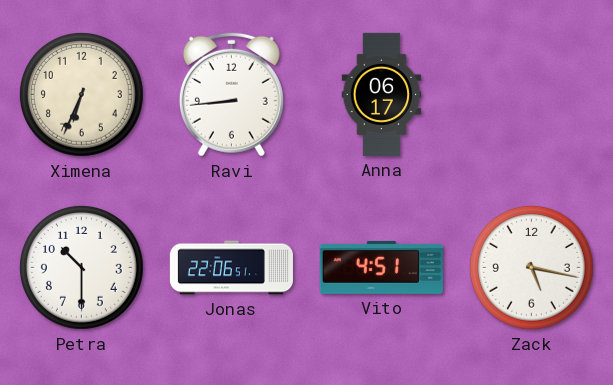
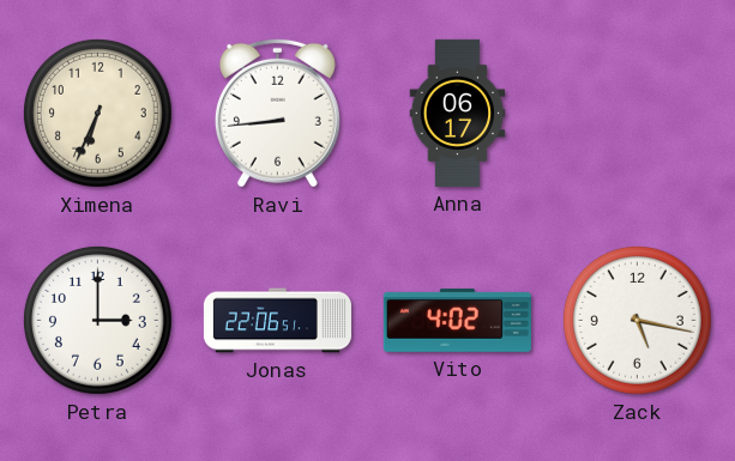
Petra: 10:30 -> 3:00 (97, 320)
Vito: 4:51 -> 4:02 (457, 320)
